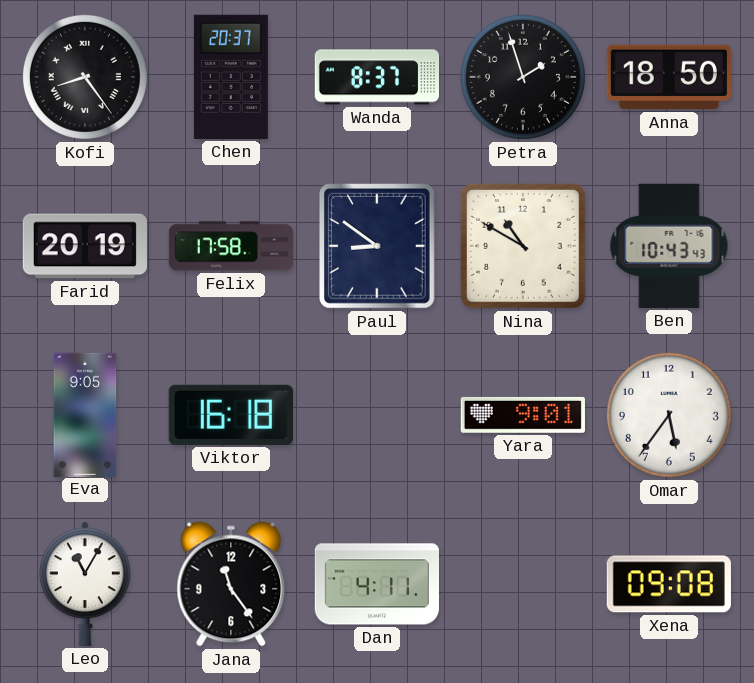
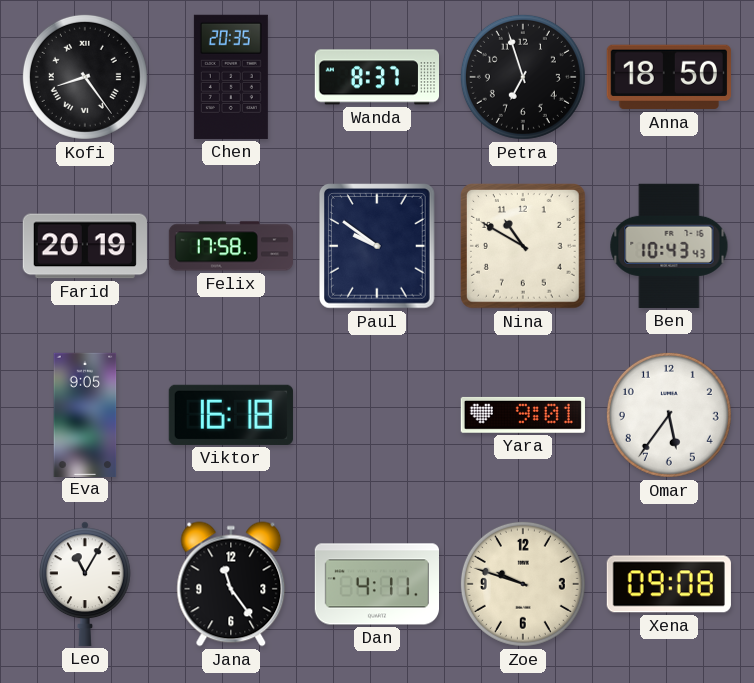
Chen: 20:37 -> 20:35 (231, 77)
Petra: 1:57 -> 6:57 (523, 77)
Paul: 8:51 -> 9:51 (378, 247)
Zoe: none -> 9:48 (523, 584)
